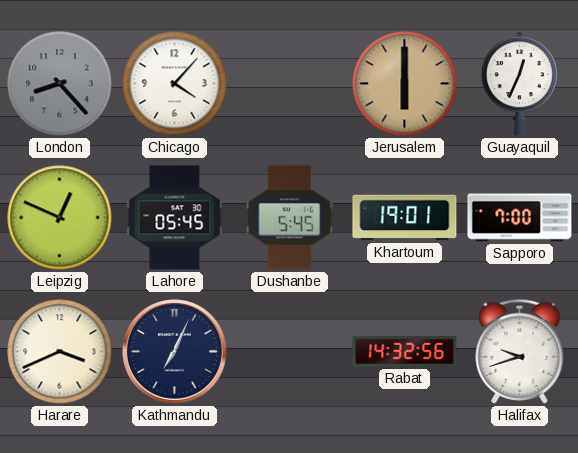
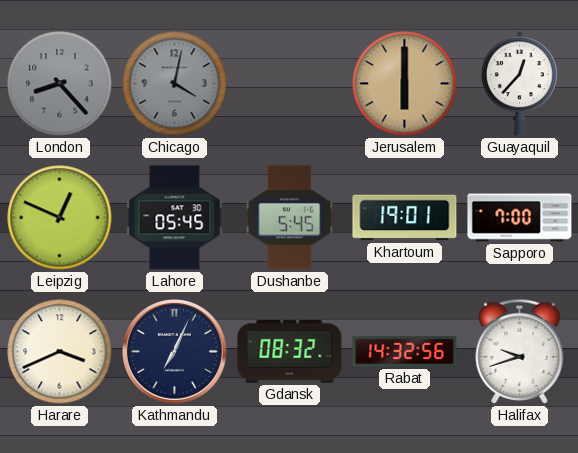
Chicago: 4:07 -> 4:02 (175, 84)
Chicago dial: white -> grey (175, 84)
Guayaquil: 12:34 -> 12:37 (519, 84)
Gdansk: none -> 08:32 (290, 351)
